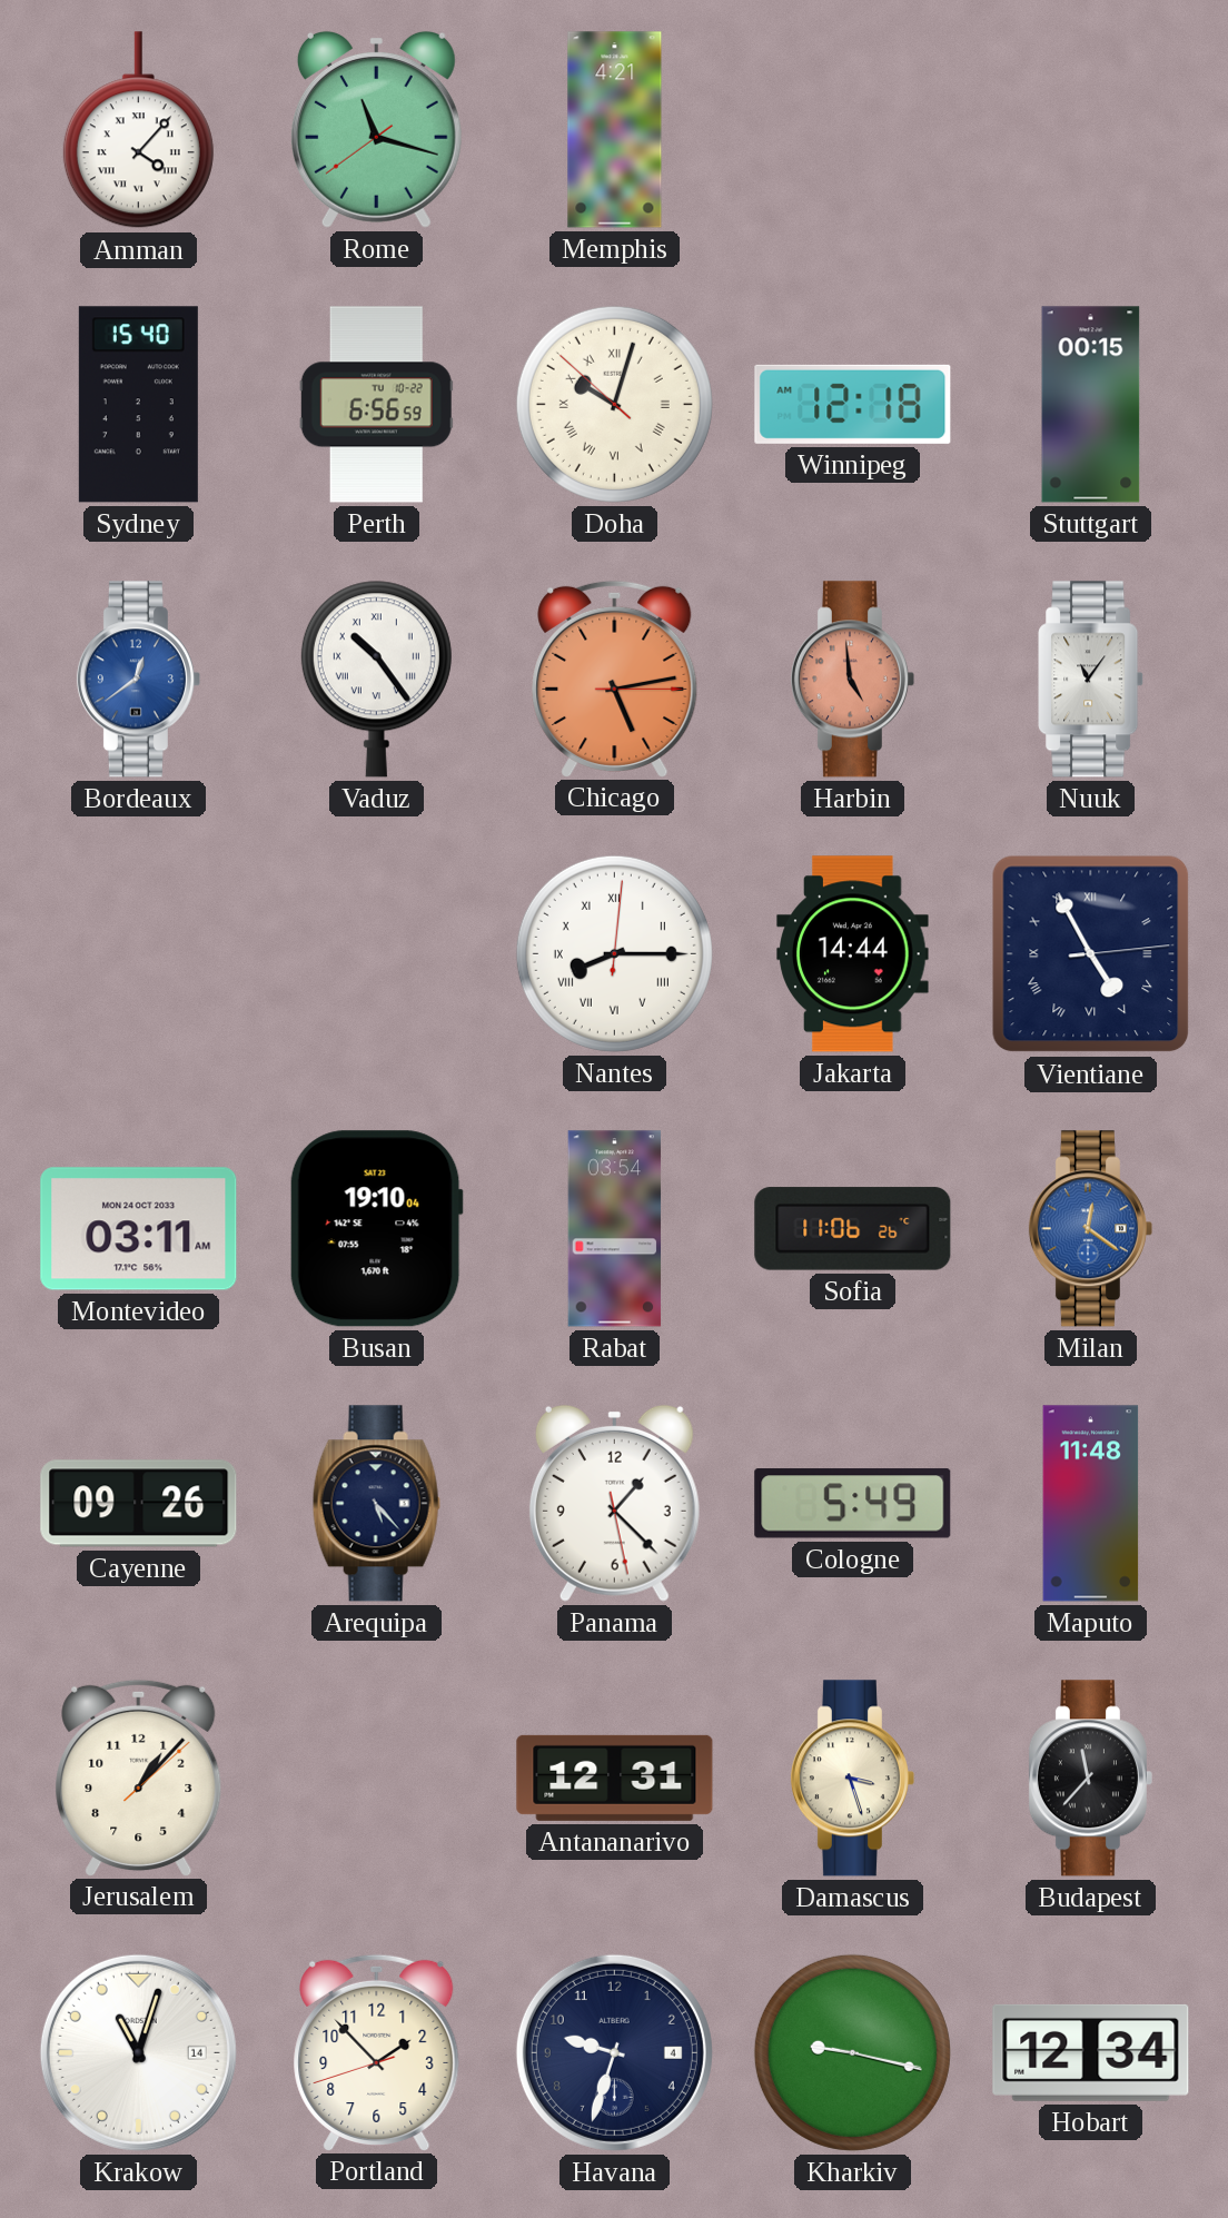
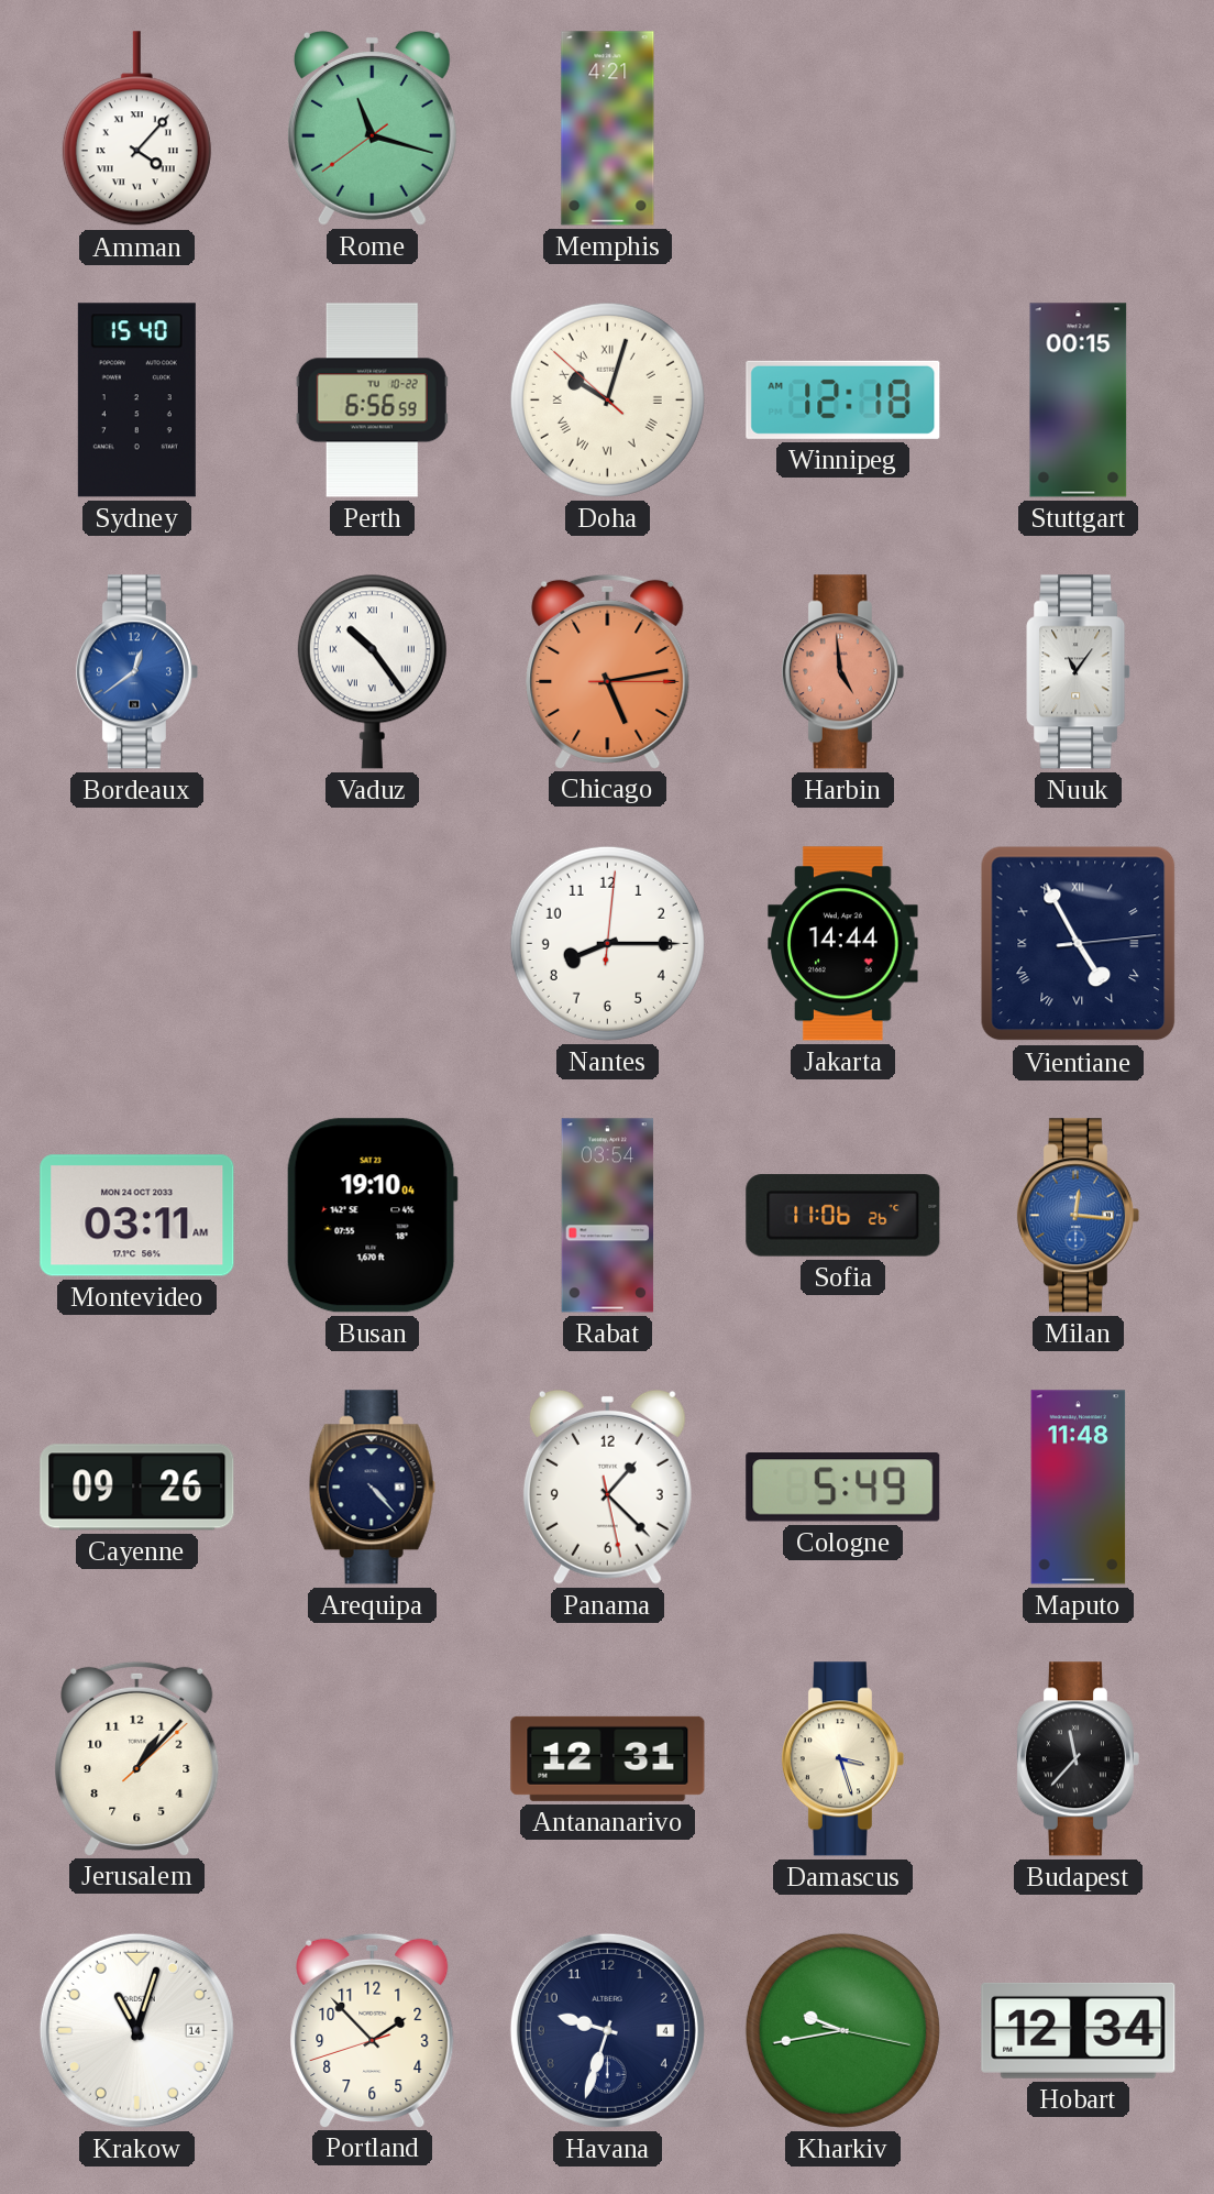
Nantes numerals: Roman -> Arabic (607, 943)
Milan: 12:21 -> 12:16 (1078, 1216)
Arequipa: 5:23 -> 4:23 (372, 1488)
Kharkiv: 9:17 -> 9:43 (842, 2030)
